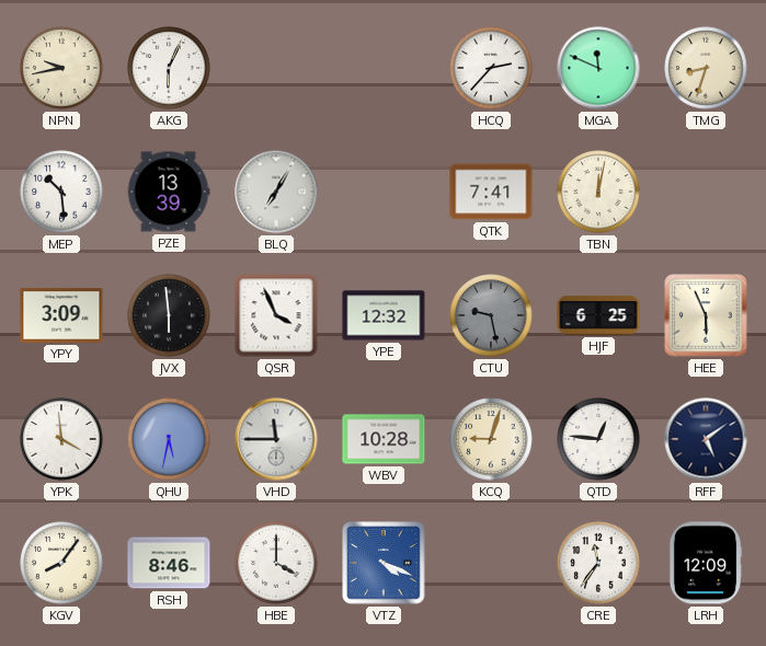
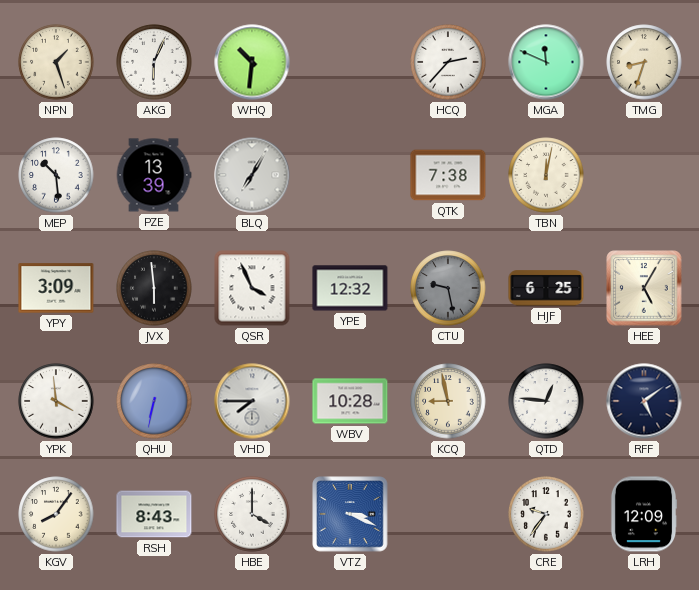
NPN: 9:43 -> 1:27 (56, 62)
WHQ: none -> 10:31 (252, 62)
QTK: 7:41 -> 7:38 (448, 175)
HEE: 5:56 -> 5:05 (644, 288)
QHU: 5:32 -> 6:32 (154, 401)
VHD: 11:45 -> 7:45 (252, 401)
KCQ: 9:03 -> 8:58 (448, 401)
RSH: 8:46 -> 8:43 (154, 514)
VTZ: 4:19 -> 3:19 (350, 514)
CRE: 11:36 -> 9:36 (546, 514)
